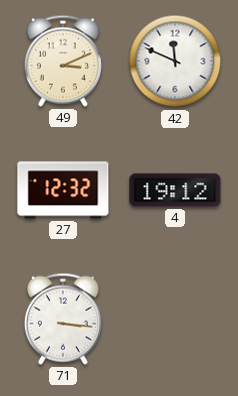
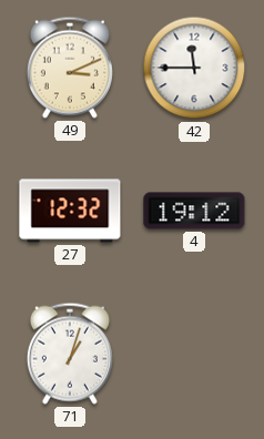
42: 11:49 -> 11:45 (194, 68)
71: 3:16 -> 1:03 (70, 354)
